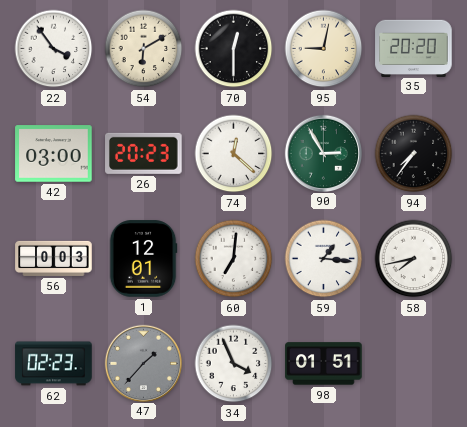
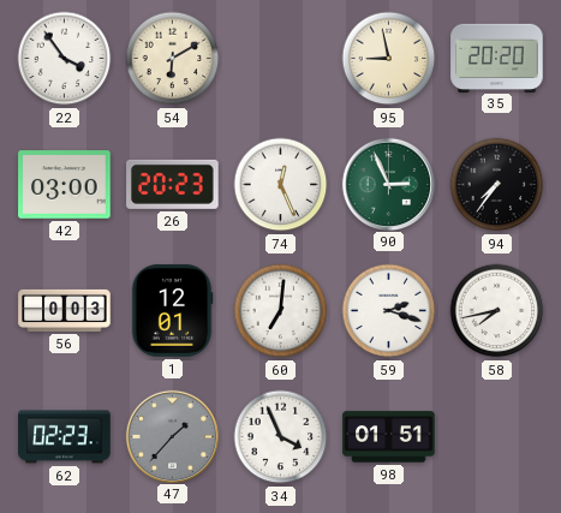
70: 12:30 -> none (234, 49)
95: 9:02 -> 8:58 (389, 59)
74: 12:22 -> 12:26 (281, 185)
90: 2:55 -> 2:56 (388, 184)
59: 1:16 -> 2:18 (389, 311)
